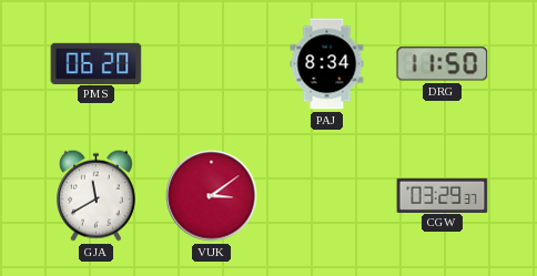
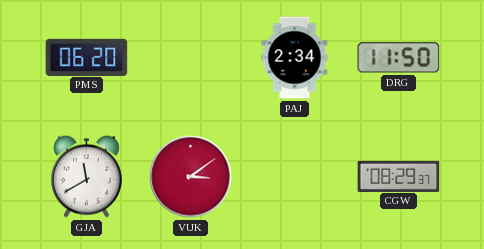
PAJ: 8:34 -> 2:34 (295, 58)
CGW: 03:29 -> 08:29 (399, 176)
